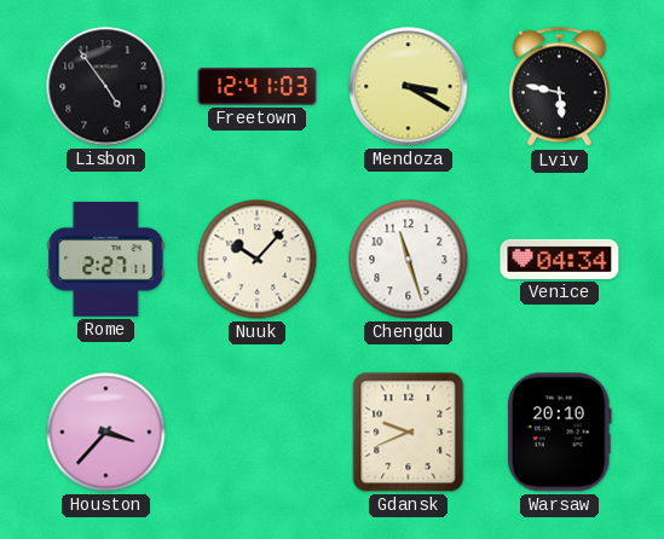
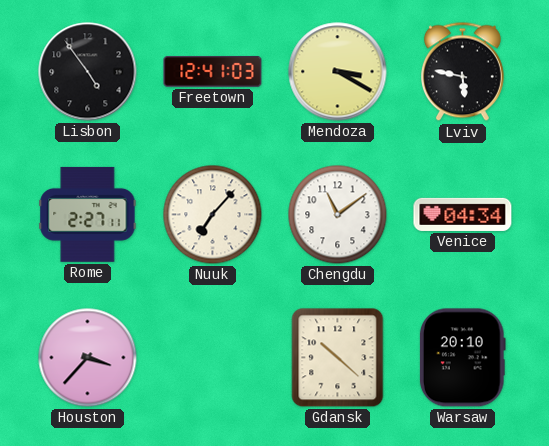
Nuuk: 10:07 -> 7:07 (213, 215)
Chengdu: 11:27 -> 11:09 (338, 215)
Gdansk: 9:41 -> 10:22 (338, 358)
